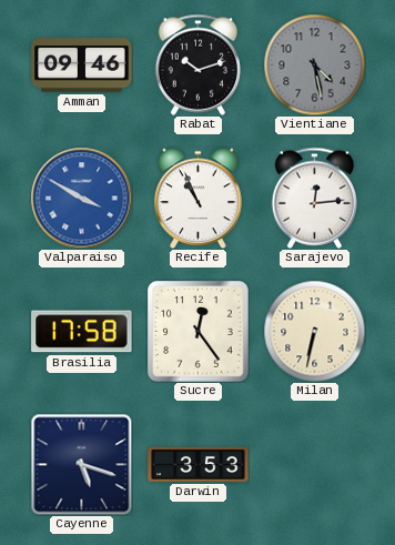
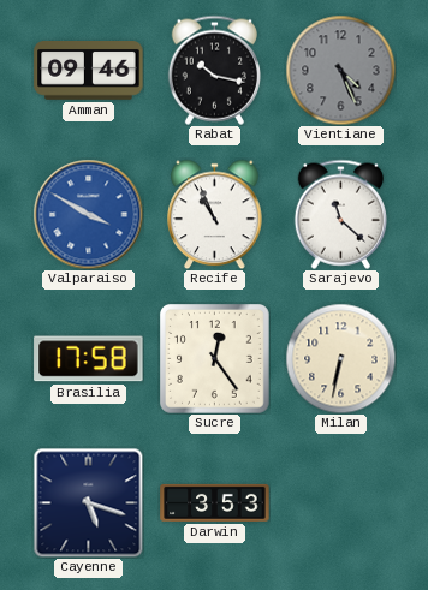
Rabat: 10:12 -> 10:17 (214, 70)
Vientiane: 4:28 -> 4:26 (340, 70)
Sarajevo: 12:14 -> 11:22 (340, 214)
